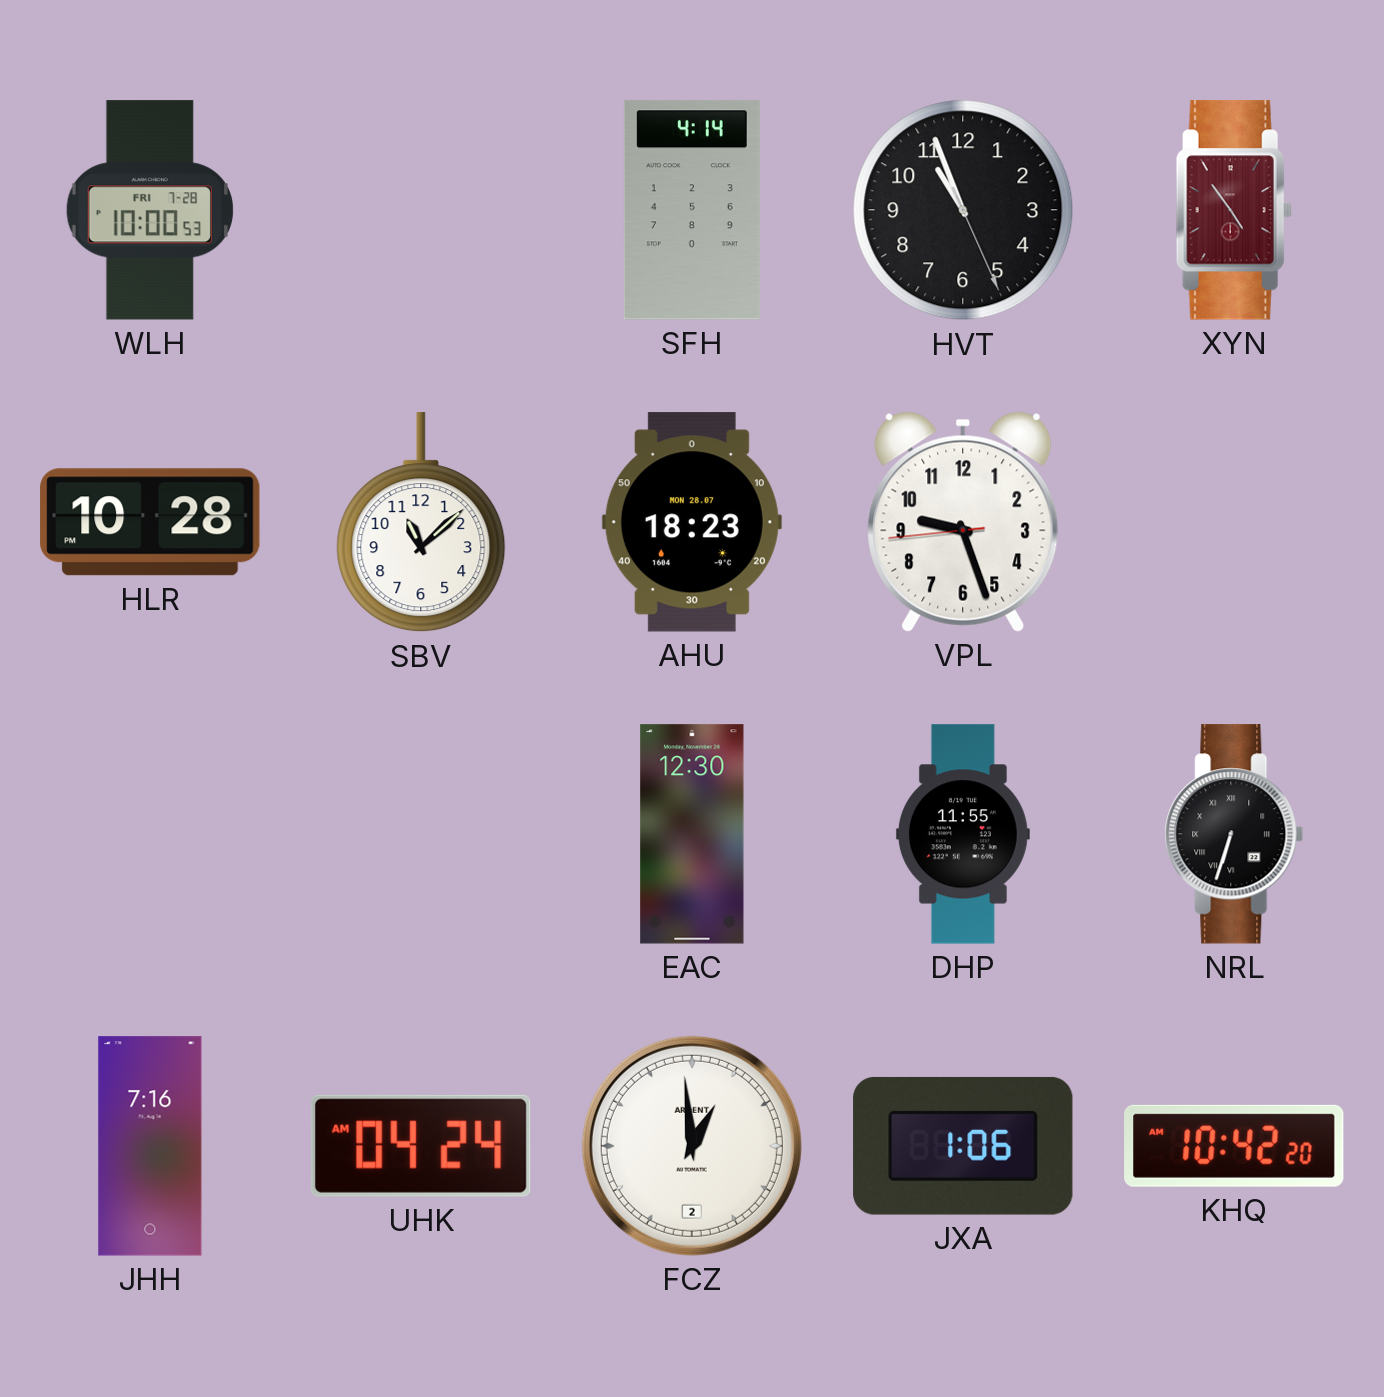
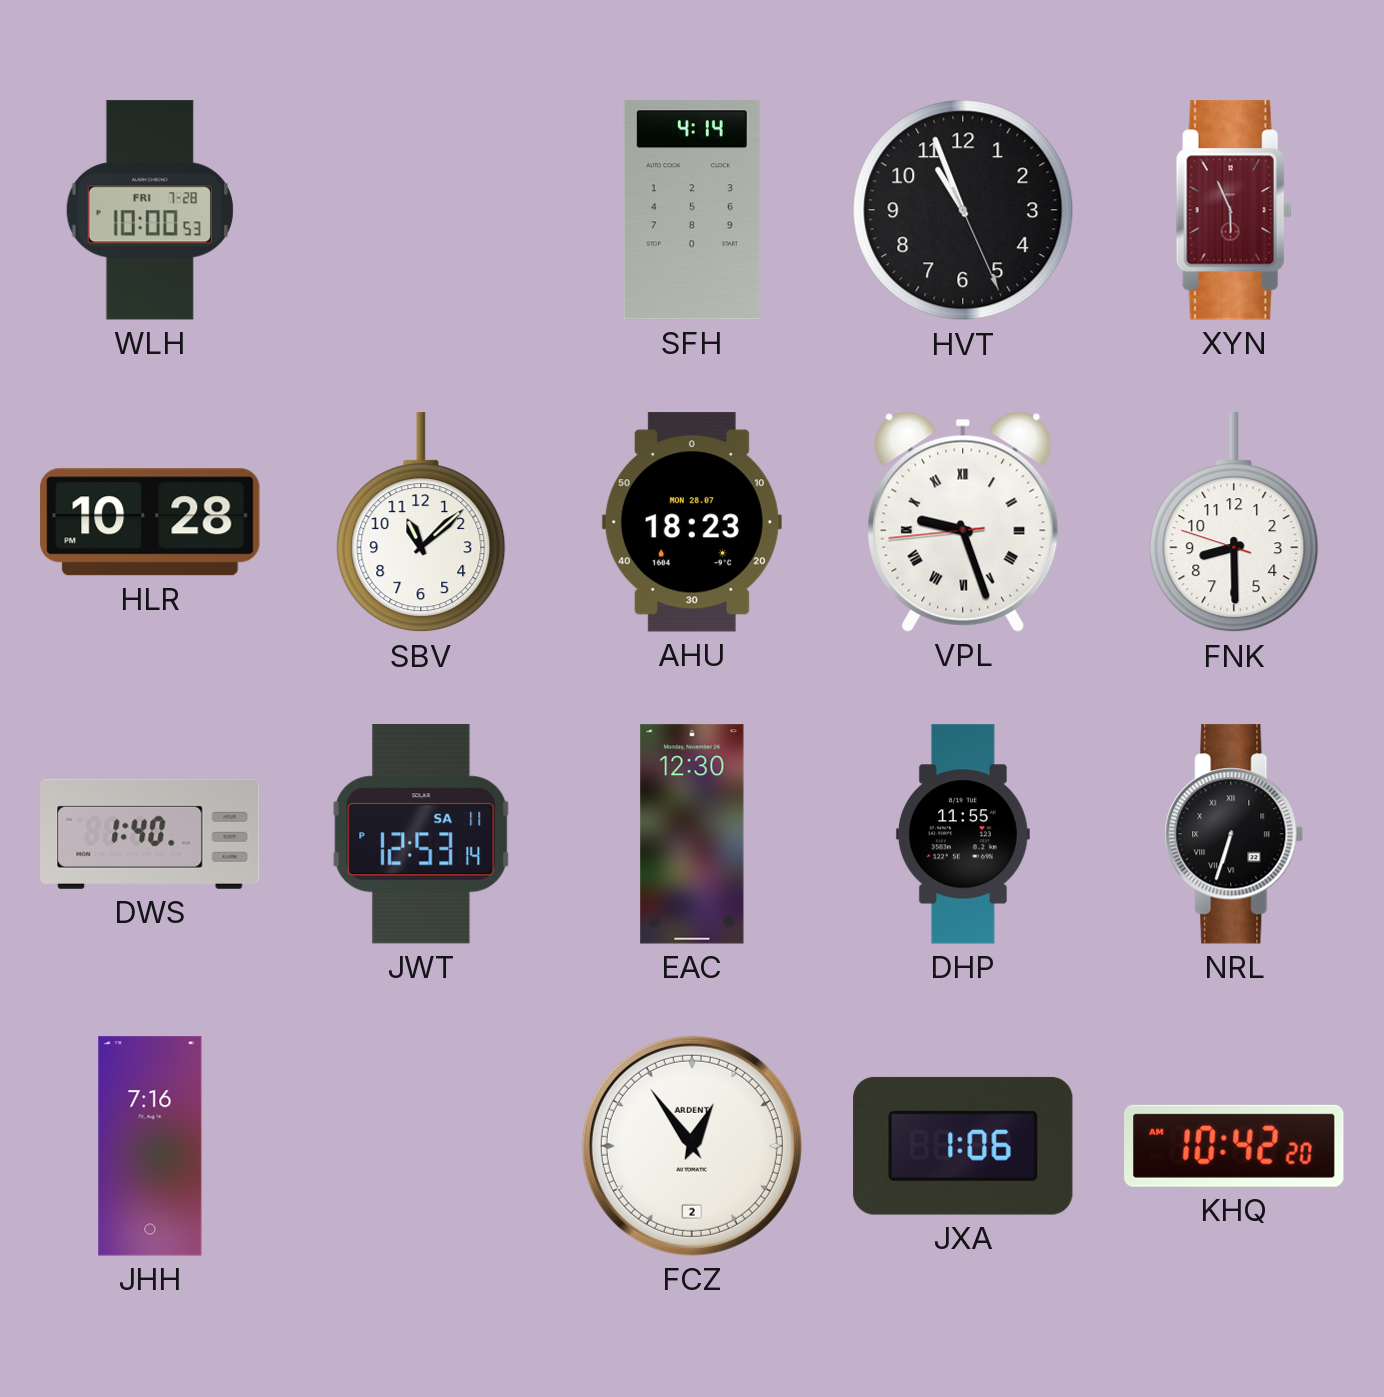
XYN: 4:54 -> 5:56 (1234, 210)
VPL numerals: Arabic -> Roman (963, 522)
FNK: none -> 8:29 (1234, 523)
DWS: none -> 1:40 (150, 834)
JWT: none -> 12:53 (421, 834)
UHK: 04:24 -> none (421, 1146)
FCZ: 12:59 -> 12:54 (692, 1146)
